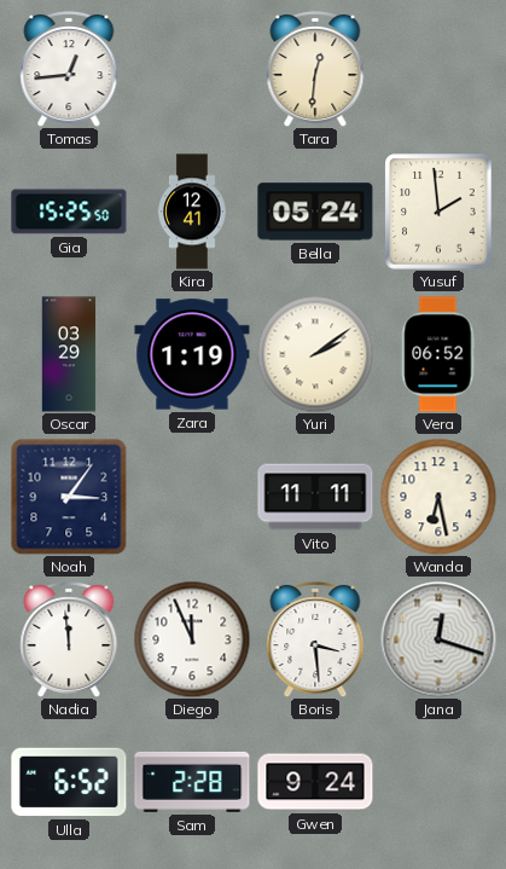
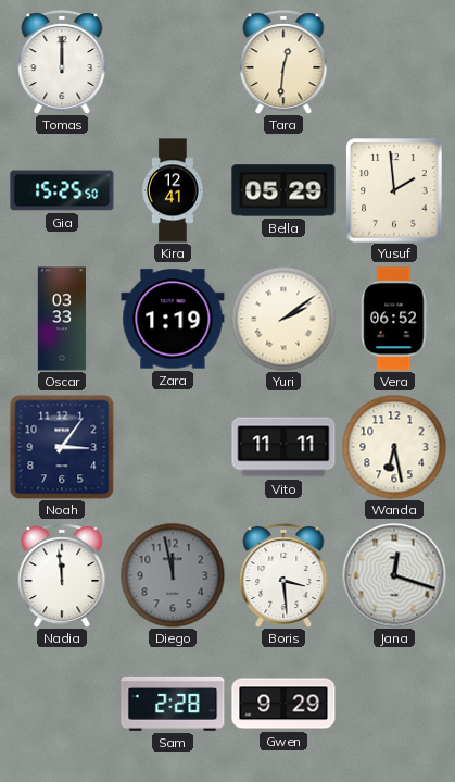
Tomas: 12:44 -> 12:00 (62, 63)
Bella: 05:24 -> 05:29 (283, 190)
Oscar: 03:29 -> 03:33 (62, 319)
Diego: 11:56 -> 11:58 (173, 575)
Diego dial: white -> grey (173, 575)
Ulla: 6:52 -> none (69, 782)
Gwen: 9:24 -> 9:29 (283, 704)
